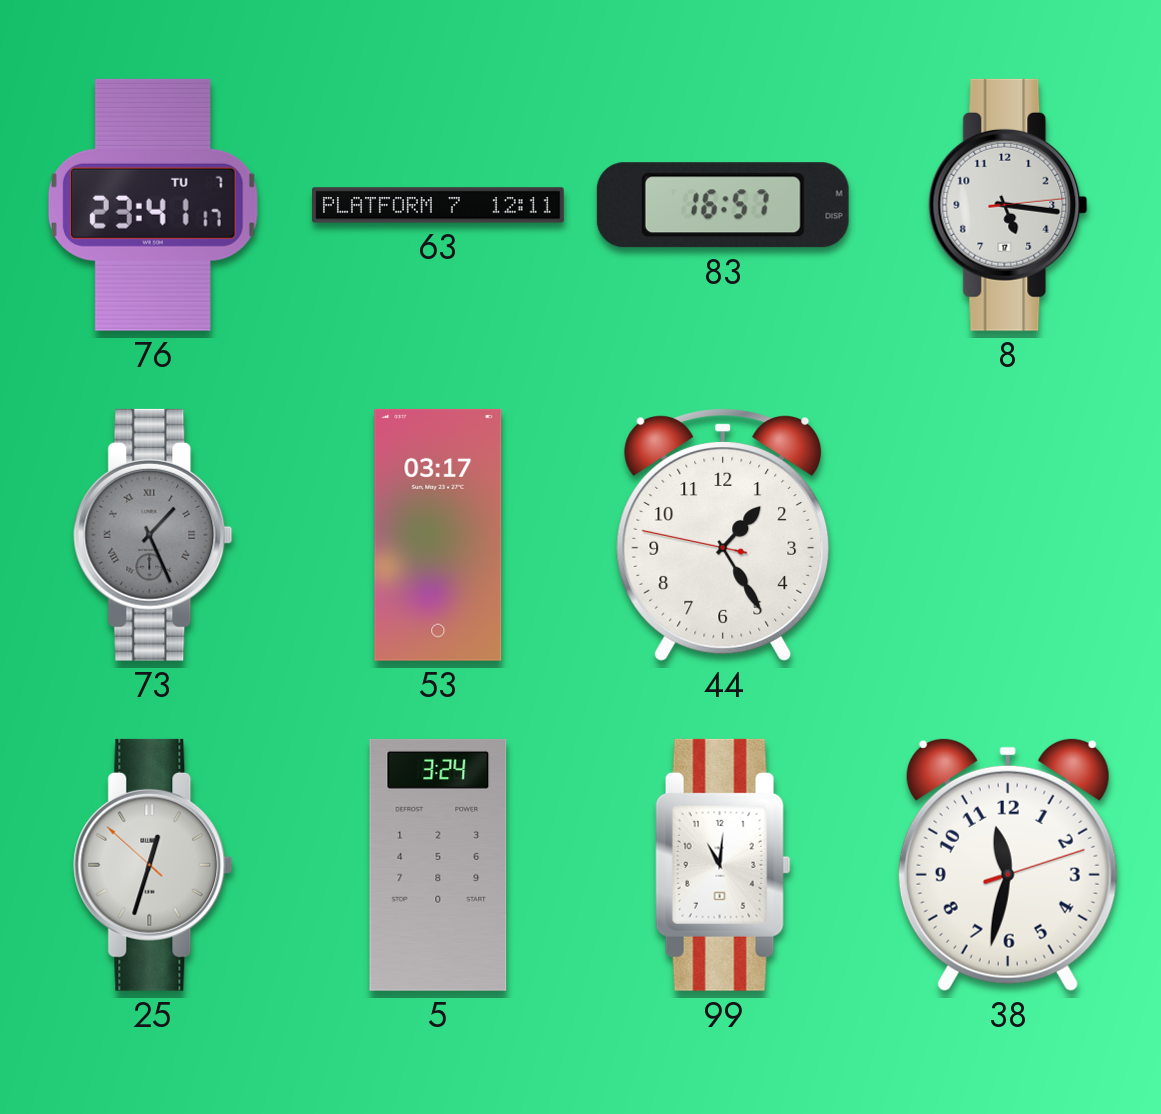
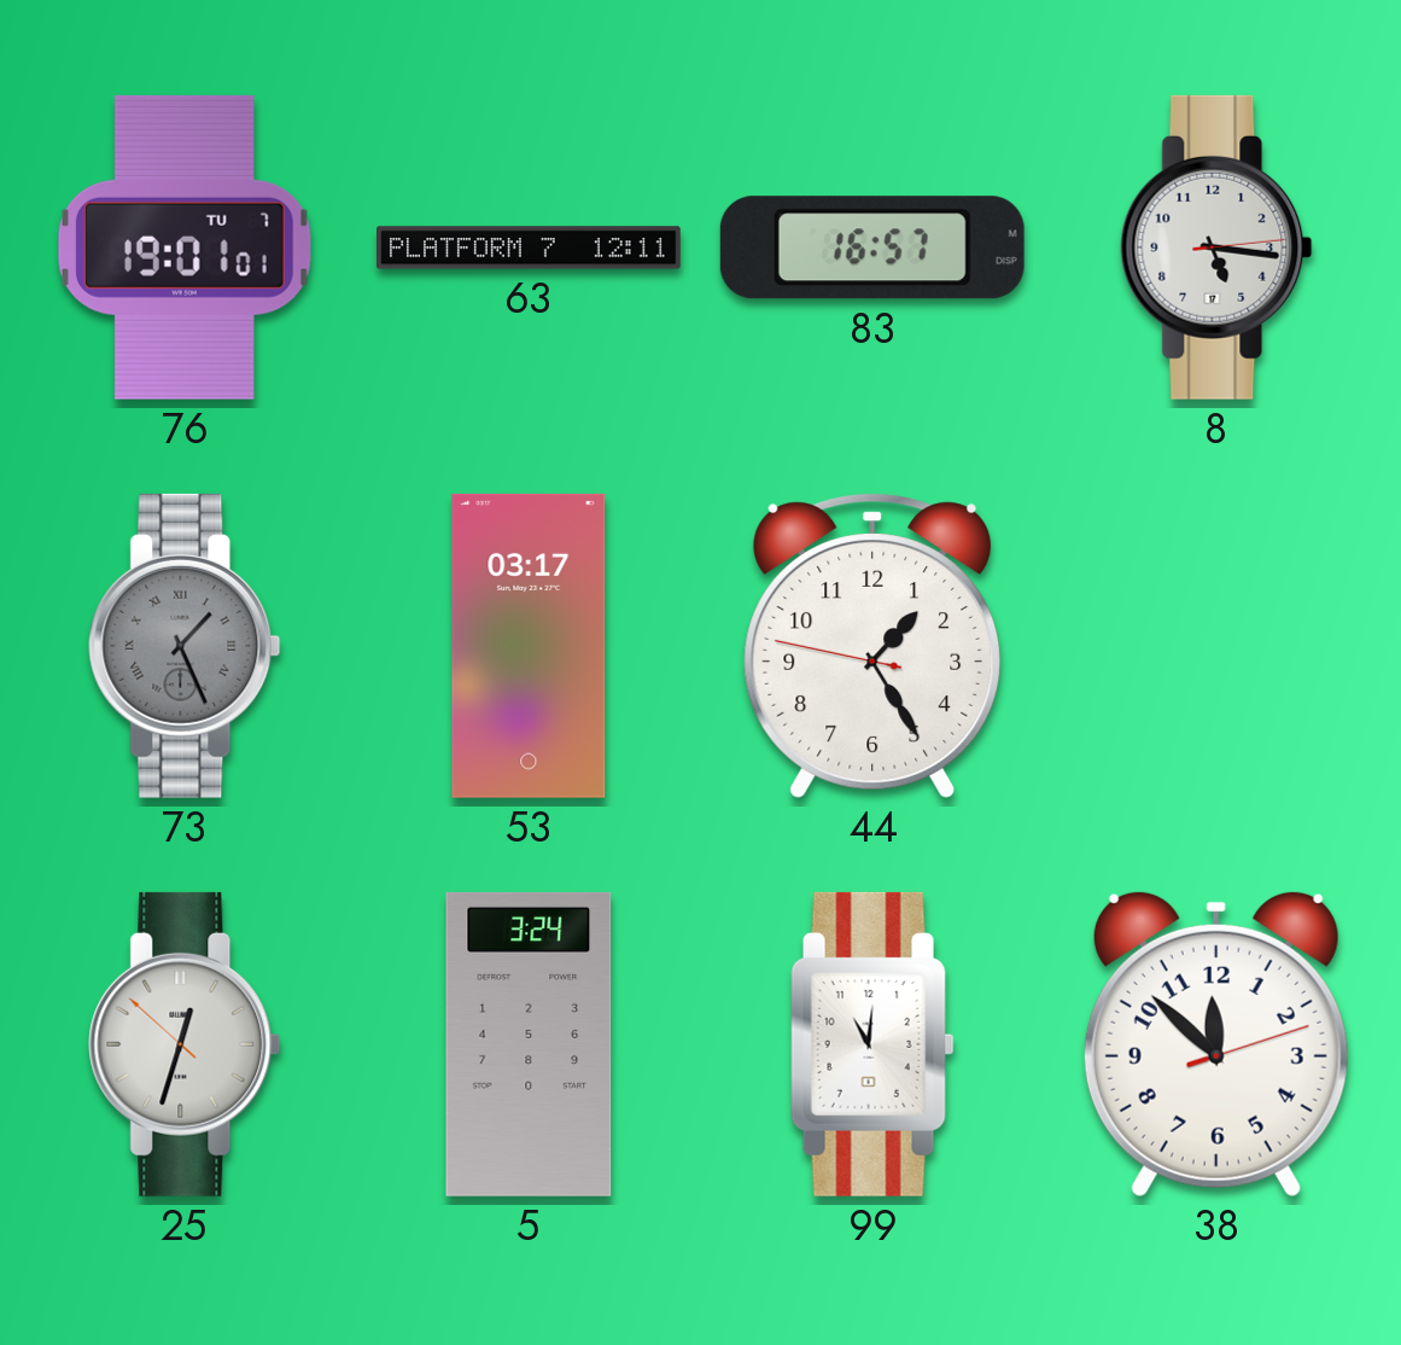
76: 23:41 -> 19:01 (185, 248)
38: 11:32 -> 11:52 (1216, 1043)
